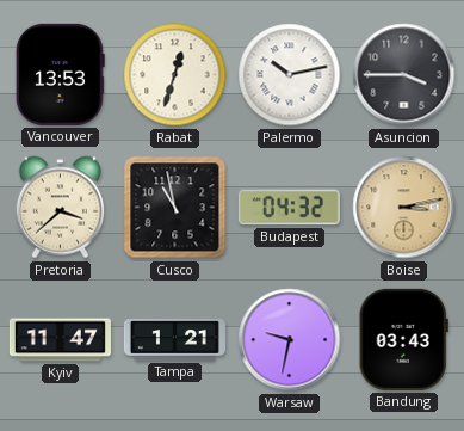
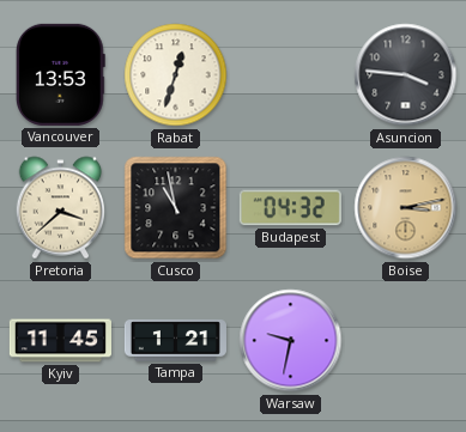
Palermo: 10:13 -> none (290, 75)
Asuncion: 3:45 -> 3:46 (406, 75)
Kyiv: 11:47 -> 11:45 (60, 341)
Bandung: 03:43 -> none (403, 339)
